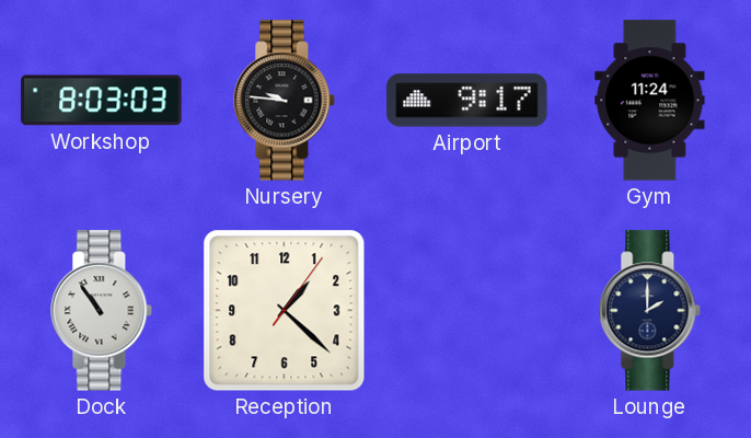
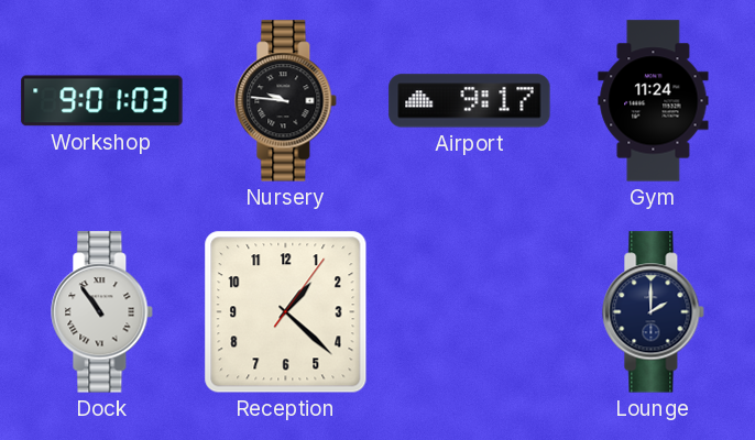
Workshop: 8:03 -> 9:01 (102, 101)
